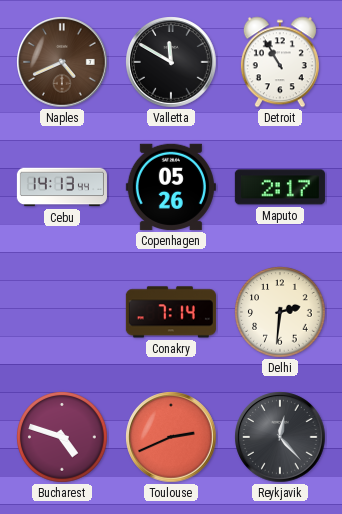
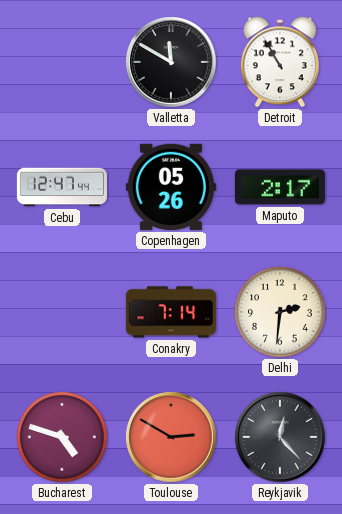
Naples: 4:41 -> none (62, 62)
Cebu: 14:13 -> 12:47 (62, 187)
Toulouse: 2:41 -> 2:50 (171, 437)
